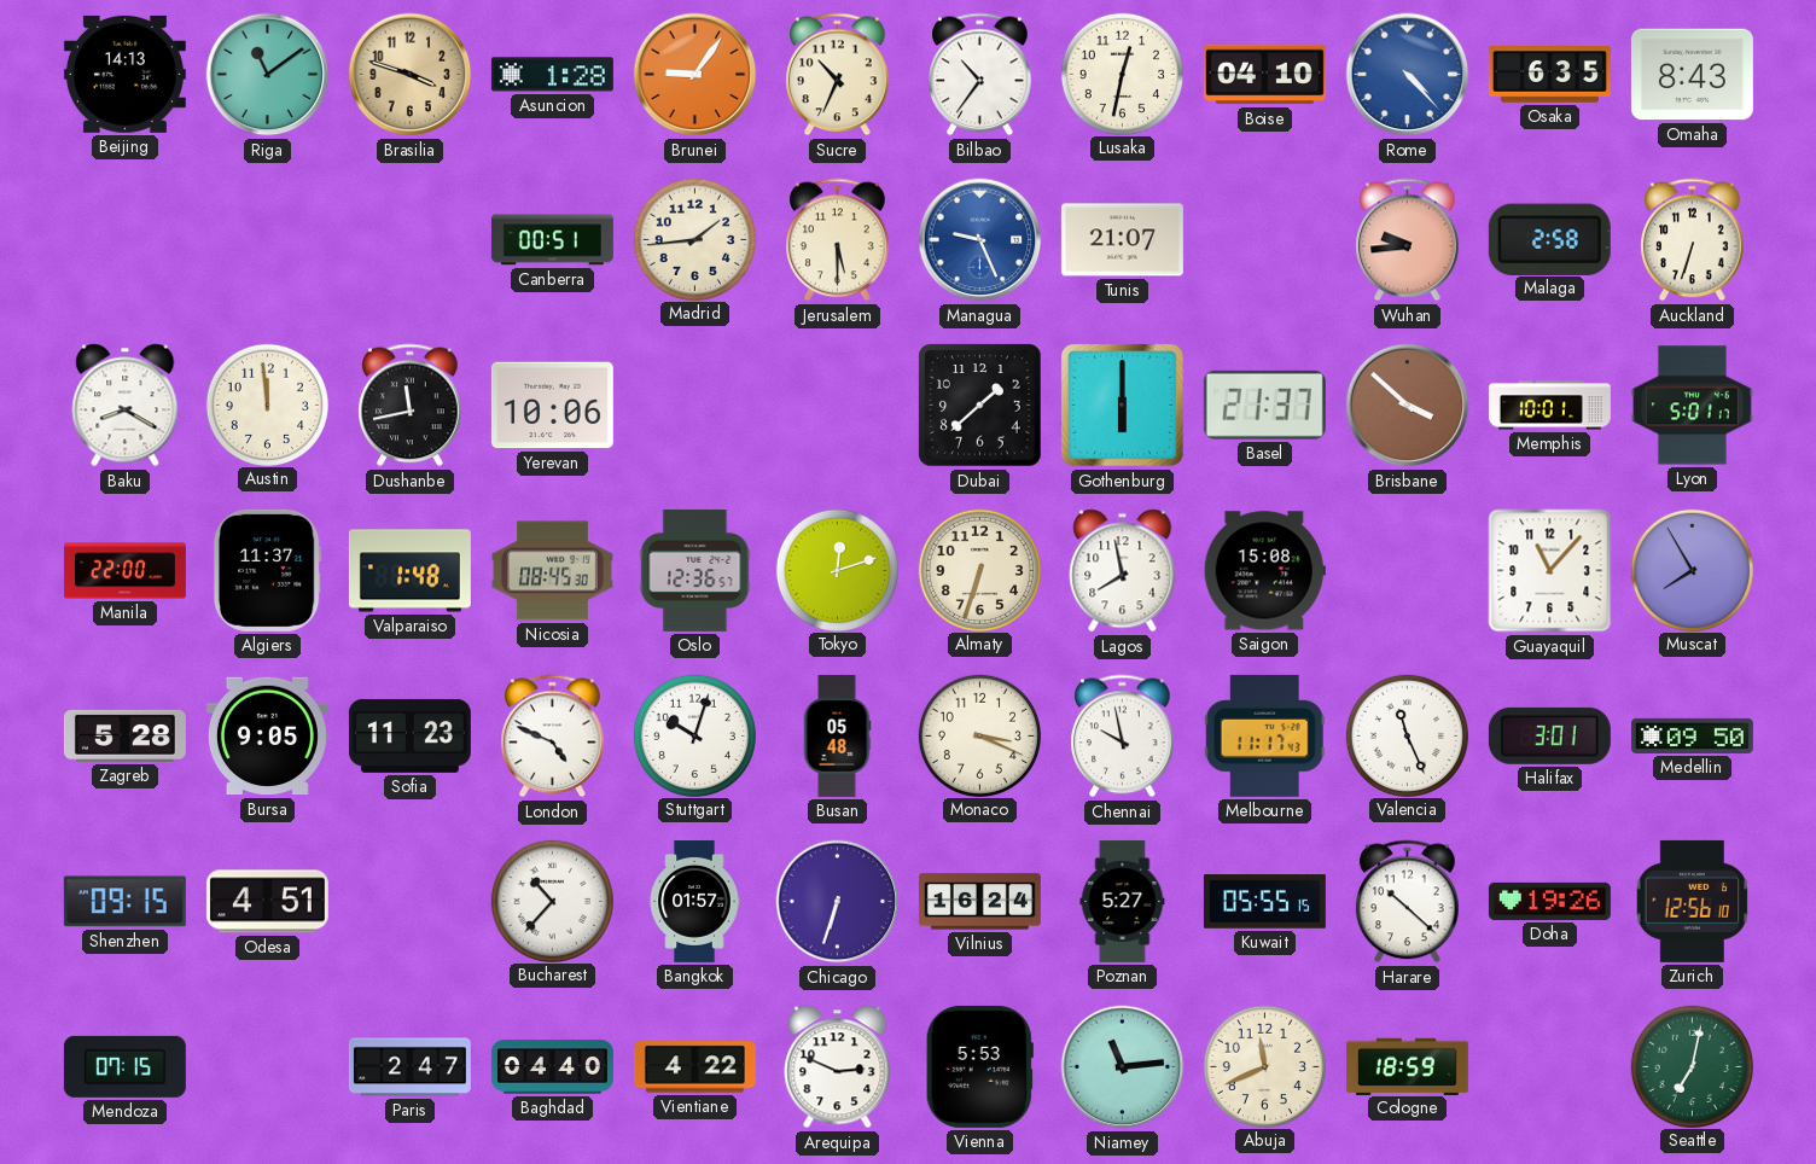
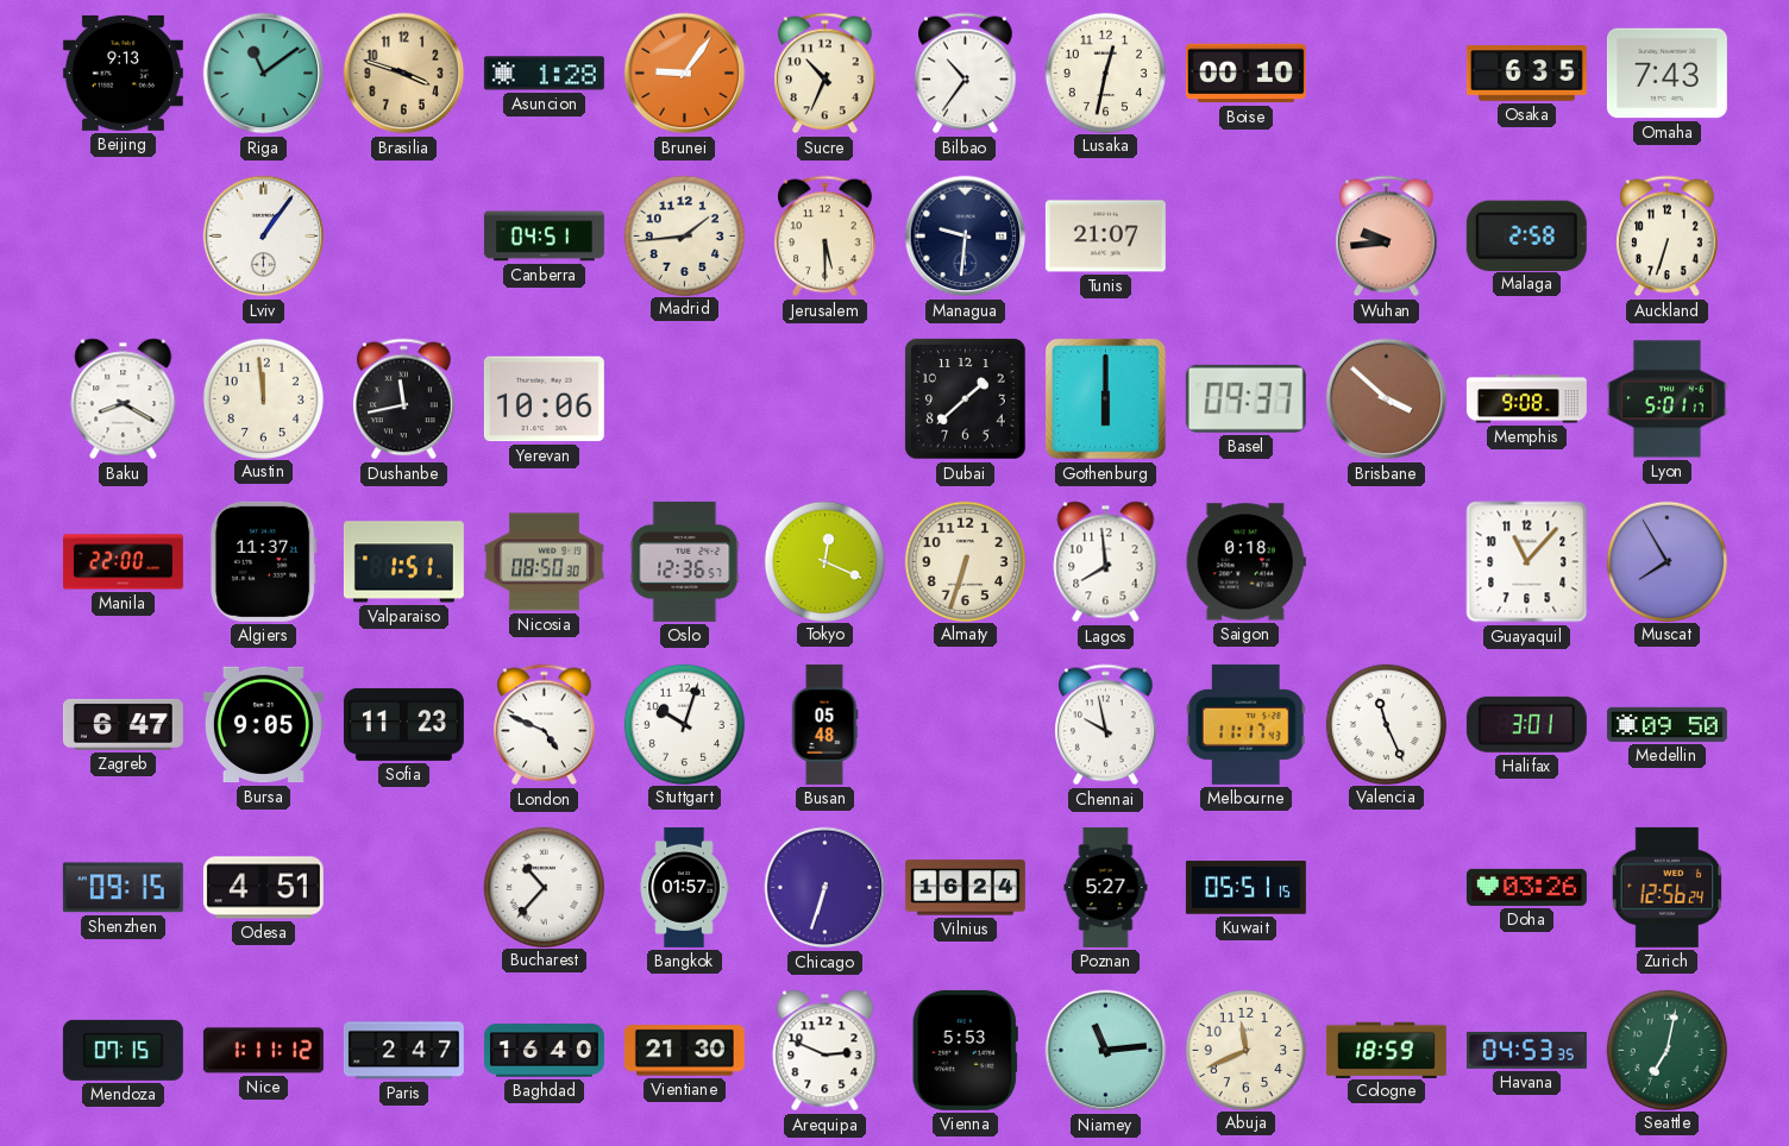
Beijing: 14:13 -> 9:13 (123, 73)
Boise: 04:10 -> 00:10 (1245, 74)
Rome: 4:23 -> none (1408, 75)
Omaha: 8:43 -> 7:43 (1666, 74)
Lviv: none -> 1:06 (264, 237)
Canberra: 00:51 -> 04:51 (544, 237)
Managua: 9:26 -> 9:31 (966, 237)
Managua dial: blue -> navy (966, 237)
Basel: 21:37 -> 09:37 (1245, 398)
Memphis: 10:01 -> 9:08 (1526, 399)
Valparaiso: 1:48 -> 1:51 (403, 562)
Nicosia: 08:45 -> 08:50 (544, 562)
Tokyo: 12:12 -> 12:19 (824, 561)
Lagos: 7:58 -> 7:59 (1106, 562)
Saigon: 15:08 -> 0:18 (1245, 562)
Zagreb: 5:28 -> 6:47 (123, 724)
Monaco: 3:19 -> none (979, 735)
Kuwait: 05:55 -> 05:51 (1245, 888)
Harare: 10:22 -> none (1408, 902)
Doha: 19:26 -> 03:26 (1526, 887)
Zurich: 12:56:10 -> 12:56:24 (1668, 887)
Nice: none -> 1:11 (263, 1051)
Baghdad: 04:40 -> 16:40 (544, 1051)
Vientiane: 4:22 -> 21:30 (684, 1051)
Havana: none -> 04:53 (1526, 1050)
